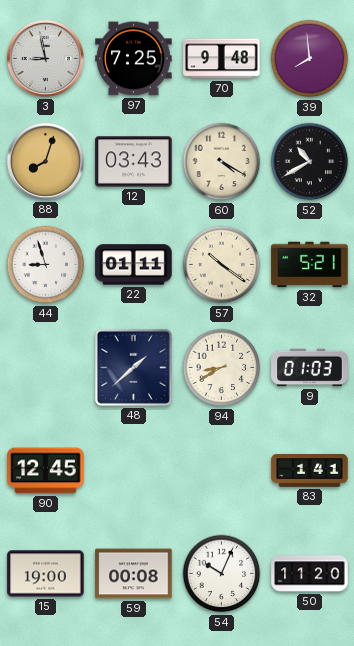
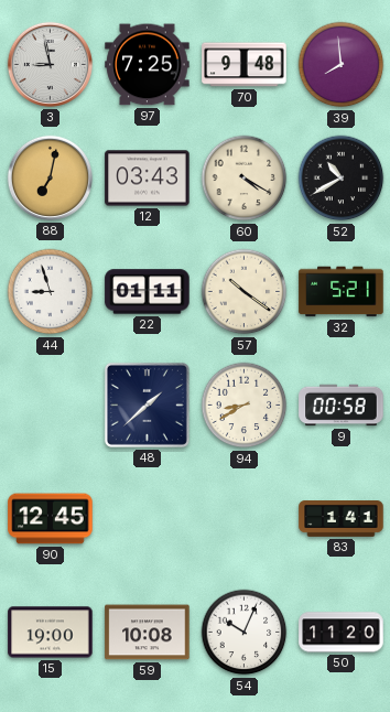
88: 8:03 -> 7:02 (50, 177)
9: 01:03 -> 00:58 (342, 406)
59: 00:08 -> 10:08 (148, 633)
